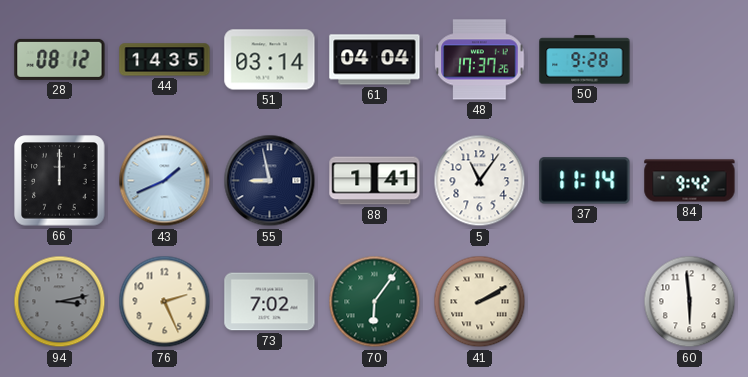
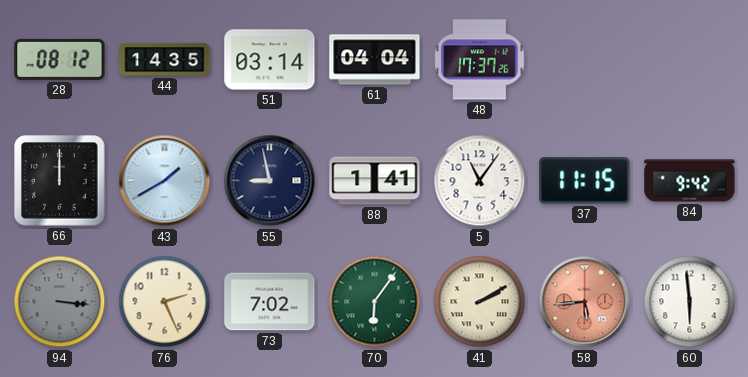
50: 9:28 -> none (585, 60)
43: 1:41 -> 1:40 (165, 181)
37: 11:14 -> 11:15 (585, 181)
94: 3:13 -> 3:16 (60, 302)
58: none -> 5:44 (585, 302)
